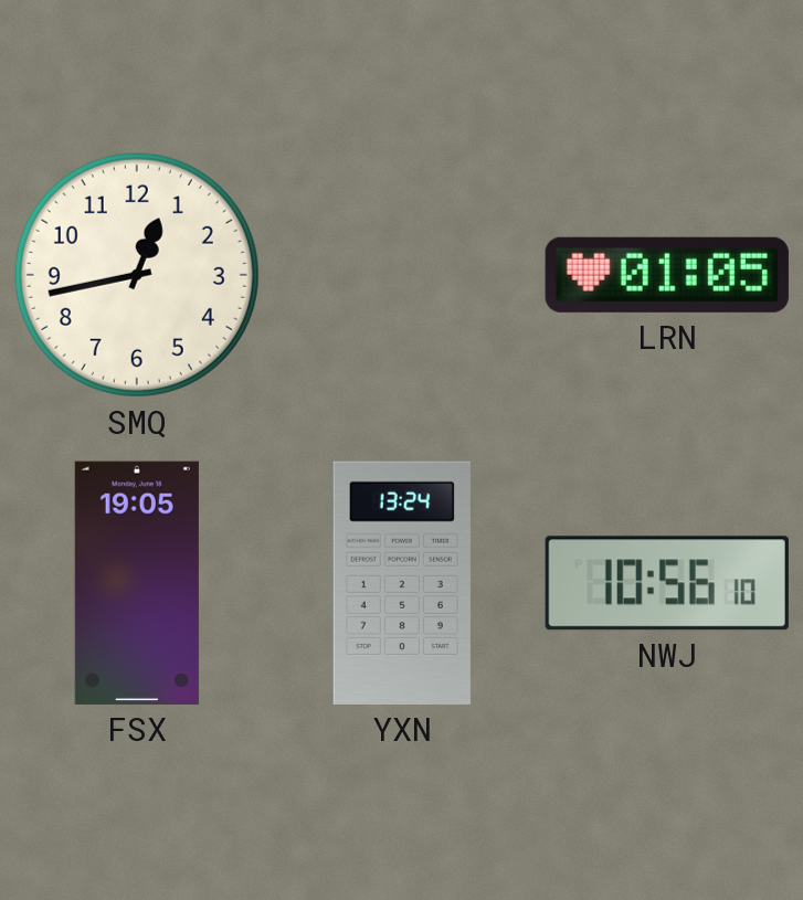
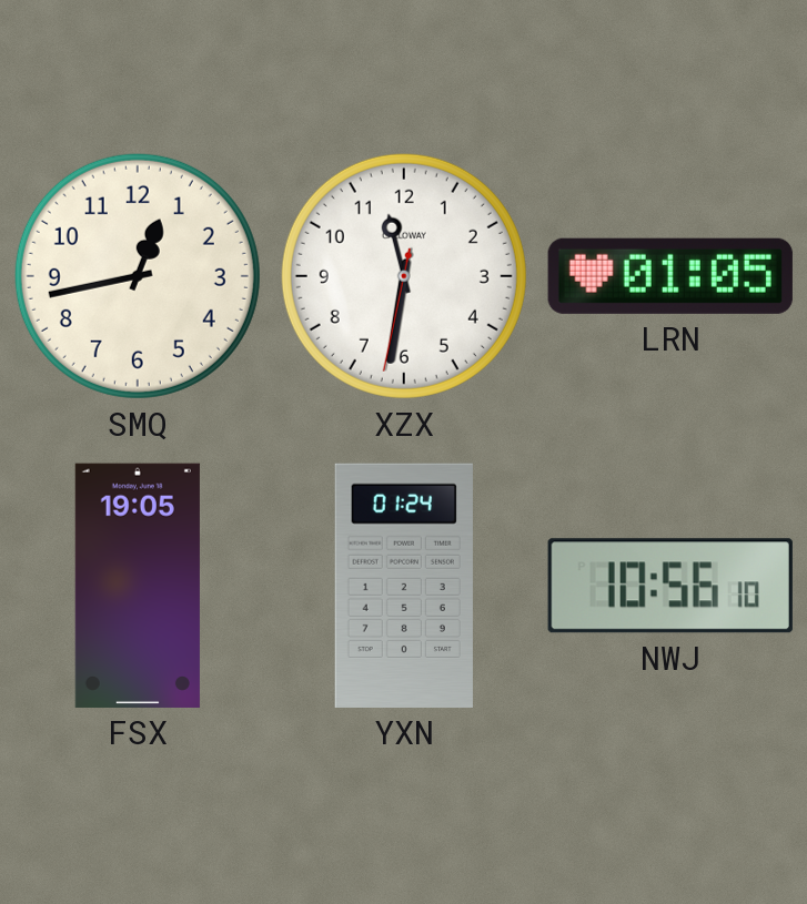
XZX: none -> 11:31 (404, 276)
YXN: 13:24 -> 01:24 (404, 586)
